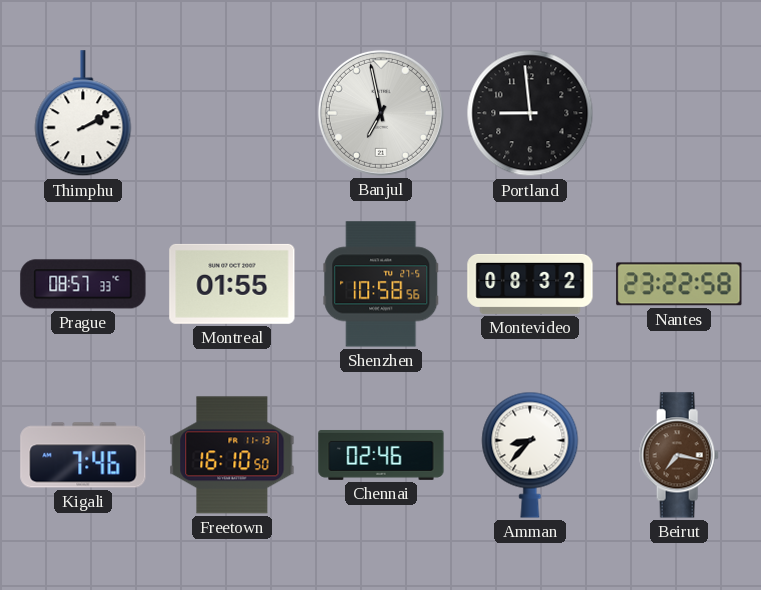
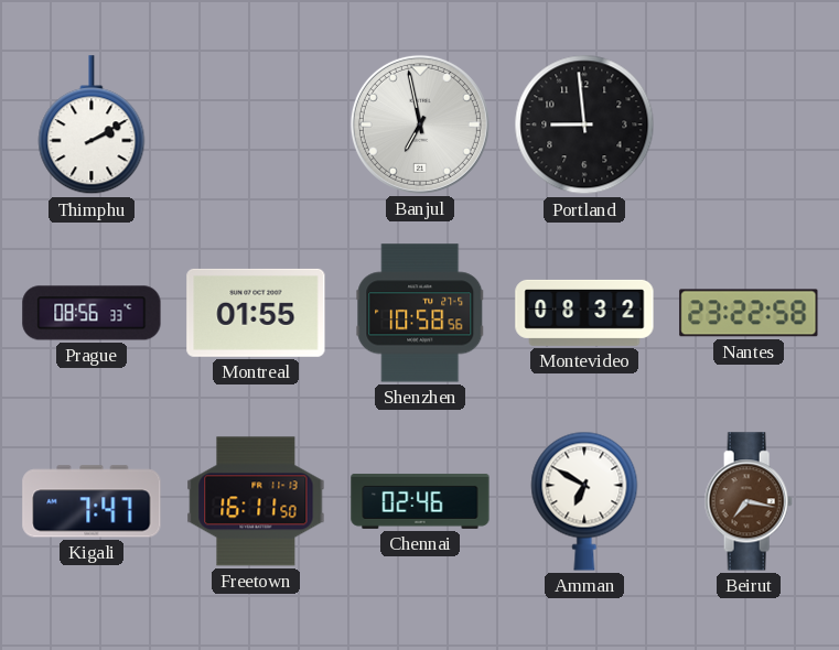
Prague: 08:57 -> 08:56 (92, 313)
Kigali: 7:46 -> 7:47 (92, 501)
Freetown: 16:10 -> 16:11 (256, 501)
Amman: 8:37 -> 6:50 (584, 501)
